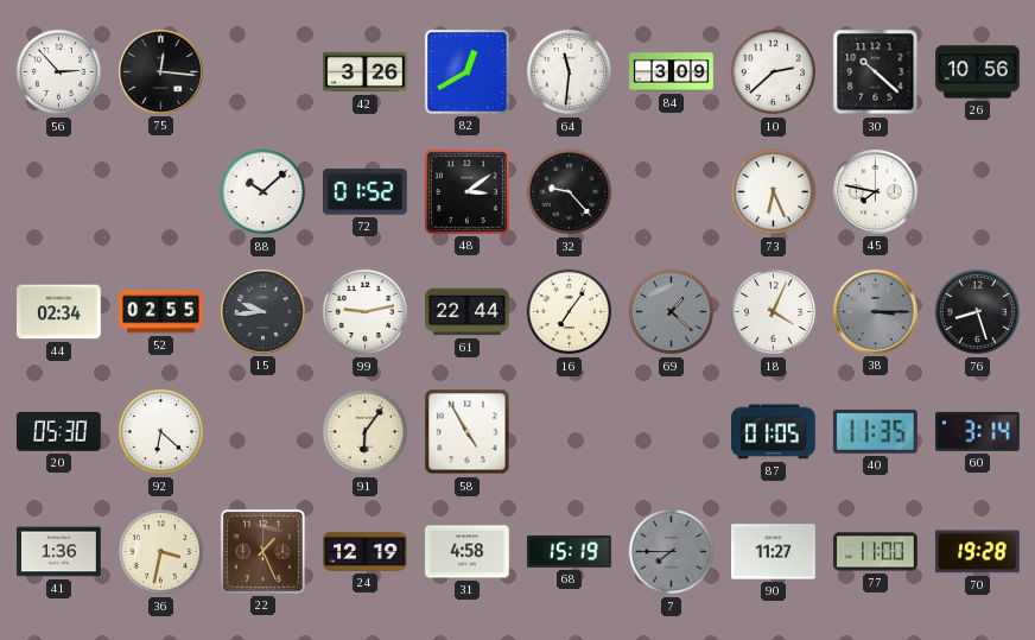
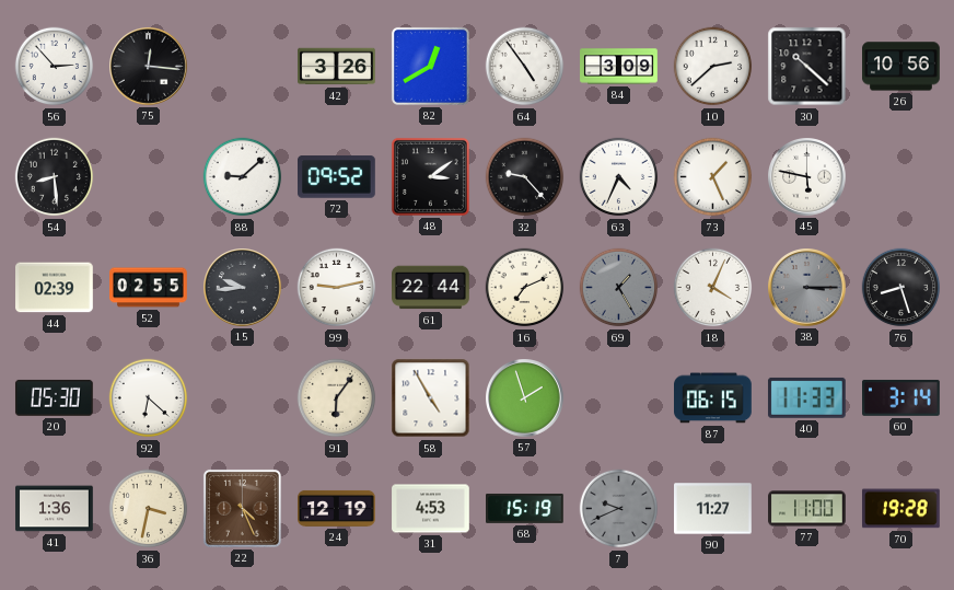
64: 11:31 -> 4:54 (525, 67)
54: none -> 8:29 (55, 177)
88: 10:08 -> 9:08 (243, 177)
72: 01:52 -> 09:52 (337, 177)
63: none -> 4:34 (619, 177)
73: 6:26 -> 1:26 (713, 177)
45: 7:47 -> 5:47 (807, 177)
44: 02:34 -> 02:39 (55, 288)
16: 7:06 -> 7:11 (525, 288)
69: 1:22 -> 1:25 (619, 288)
57: none -> 1:57 (525, 398)
87: 01:05 -> 06:15 (713, 398)
40: 11:35 -> 11:33 (806, 397)
22: 1:26 -> 4:26 (242, 508)
31: 4:58 -> 4:53 (431, 509)
7: 7:45 -> 9:41 (619, 509)
